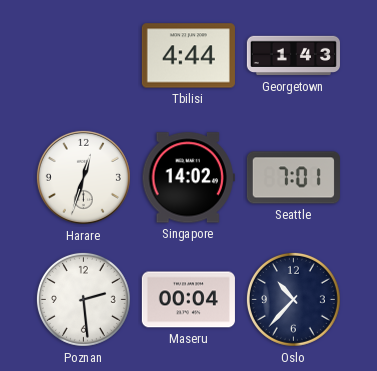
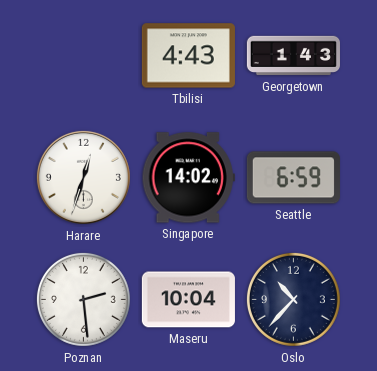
Tbilisi: 4:44 -> 4:43 (188, 56)
Seattle: 7:01 -> 6:59 (293, 178)
Maseru: 00:04 -> 10:04 (188, 300)
